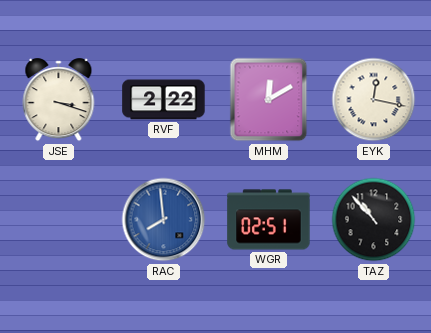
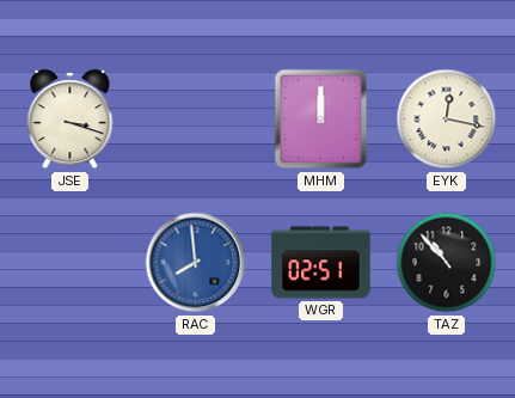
RVF: 2:22 -> none (164, 100)
MHM: 12:10 -> 12:00 (321, 120)
